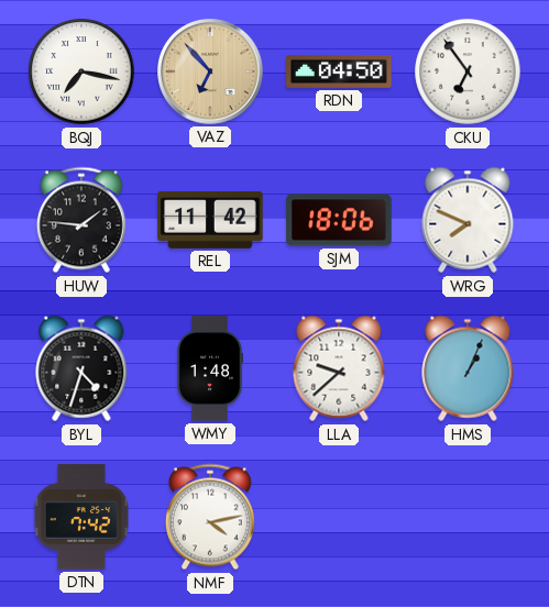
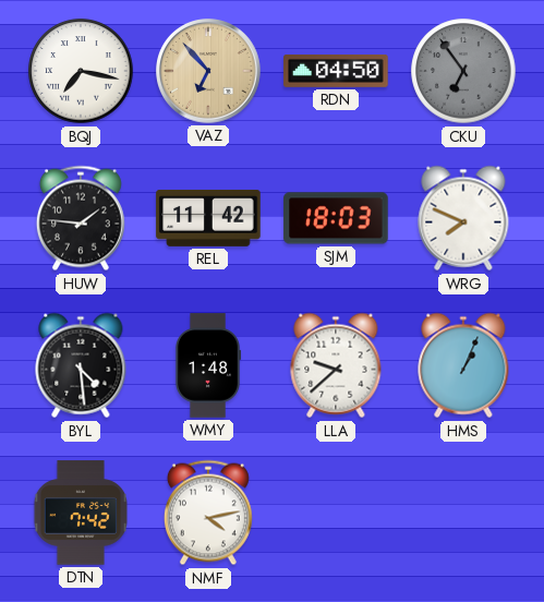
CKU dial: white -> grey (463, 71)
SJM: 18:06 -> 18:03 (336, 218)
BYL: 4:33 -> 4:29 (81, 365)
